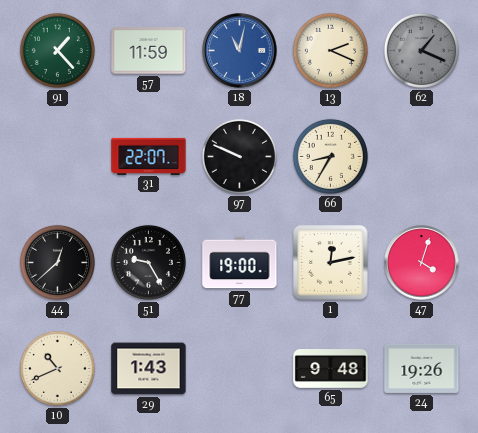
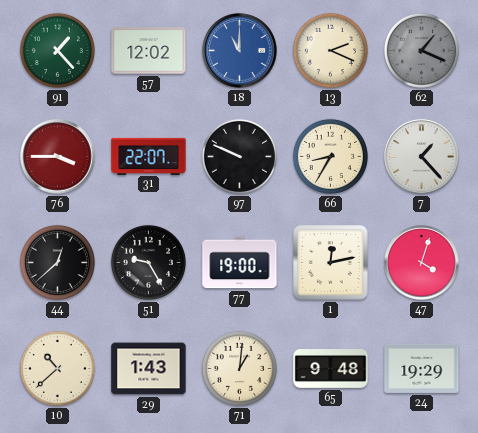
57: 11:59 -> 12:02 (149, 51)
18: 11:02 -> 11:00 (240, 51)
76: none -> 3:45 (58, 157)
7: none -> 1:23 (422, 157)
10: 10:41 -> 10:38 (57, 368)
71: none -> 1:01 (239, 368)
24: 19:26 -> 19:29 (422, 368)
